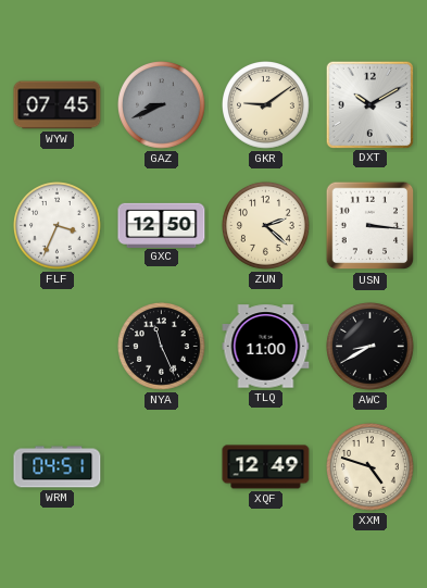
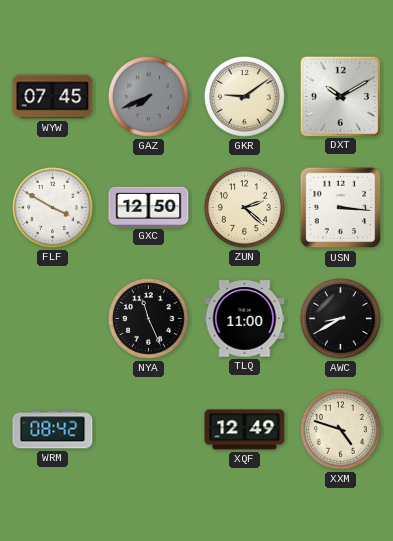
GAZ: 8:41 -> 7:41 (149, 97)
FLF: 3:34 -> 3:50 (53, 208)
WRM: 04:51 -> 08:42 (53, 430)
